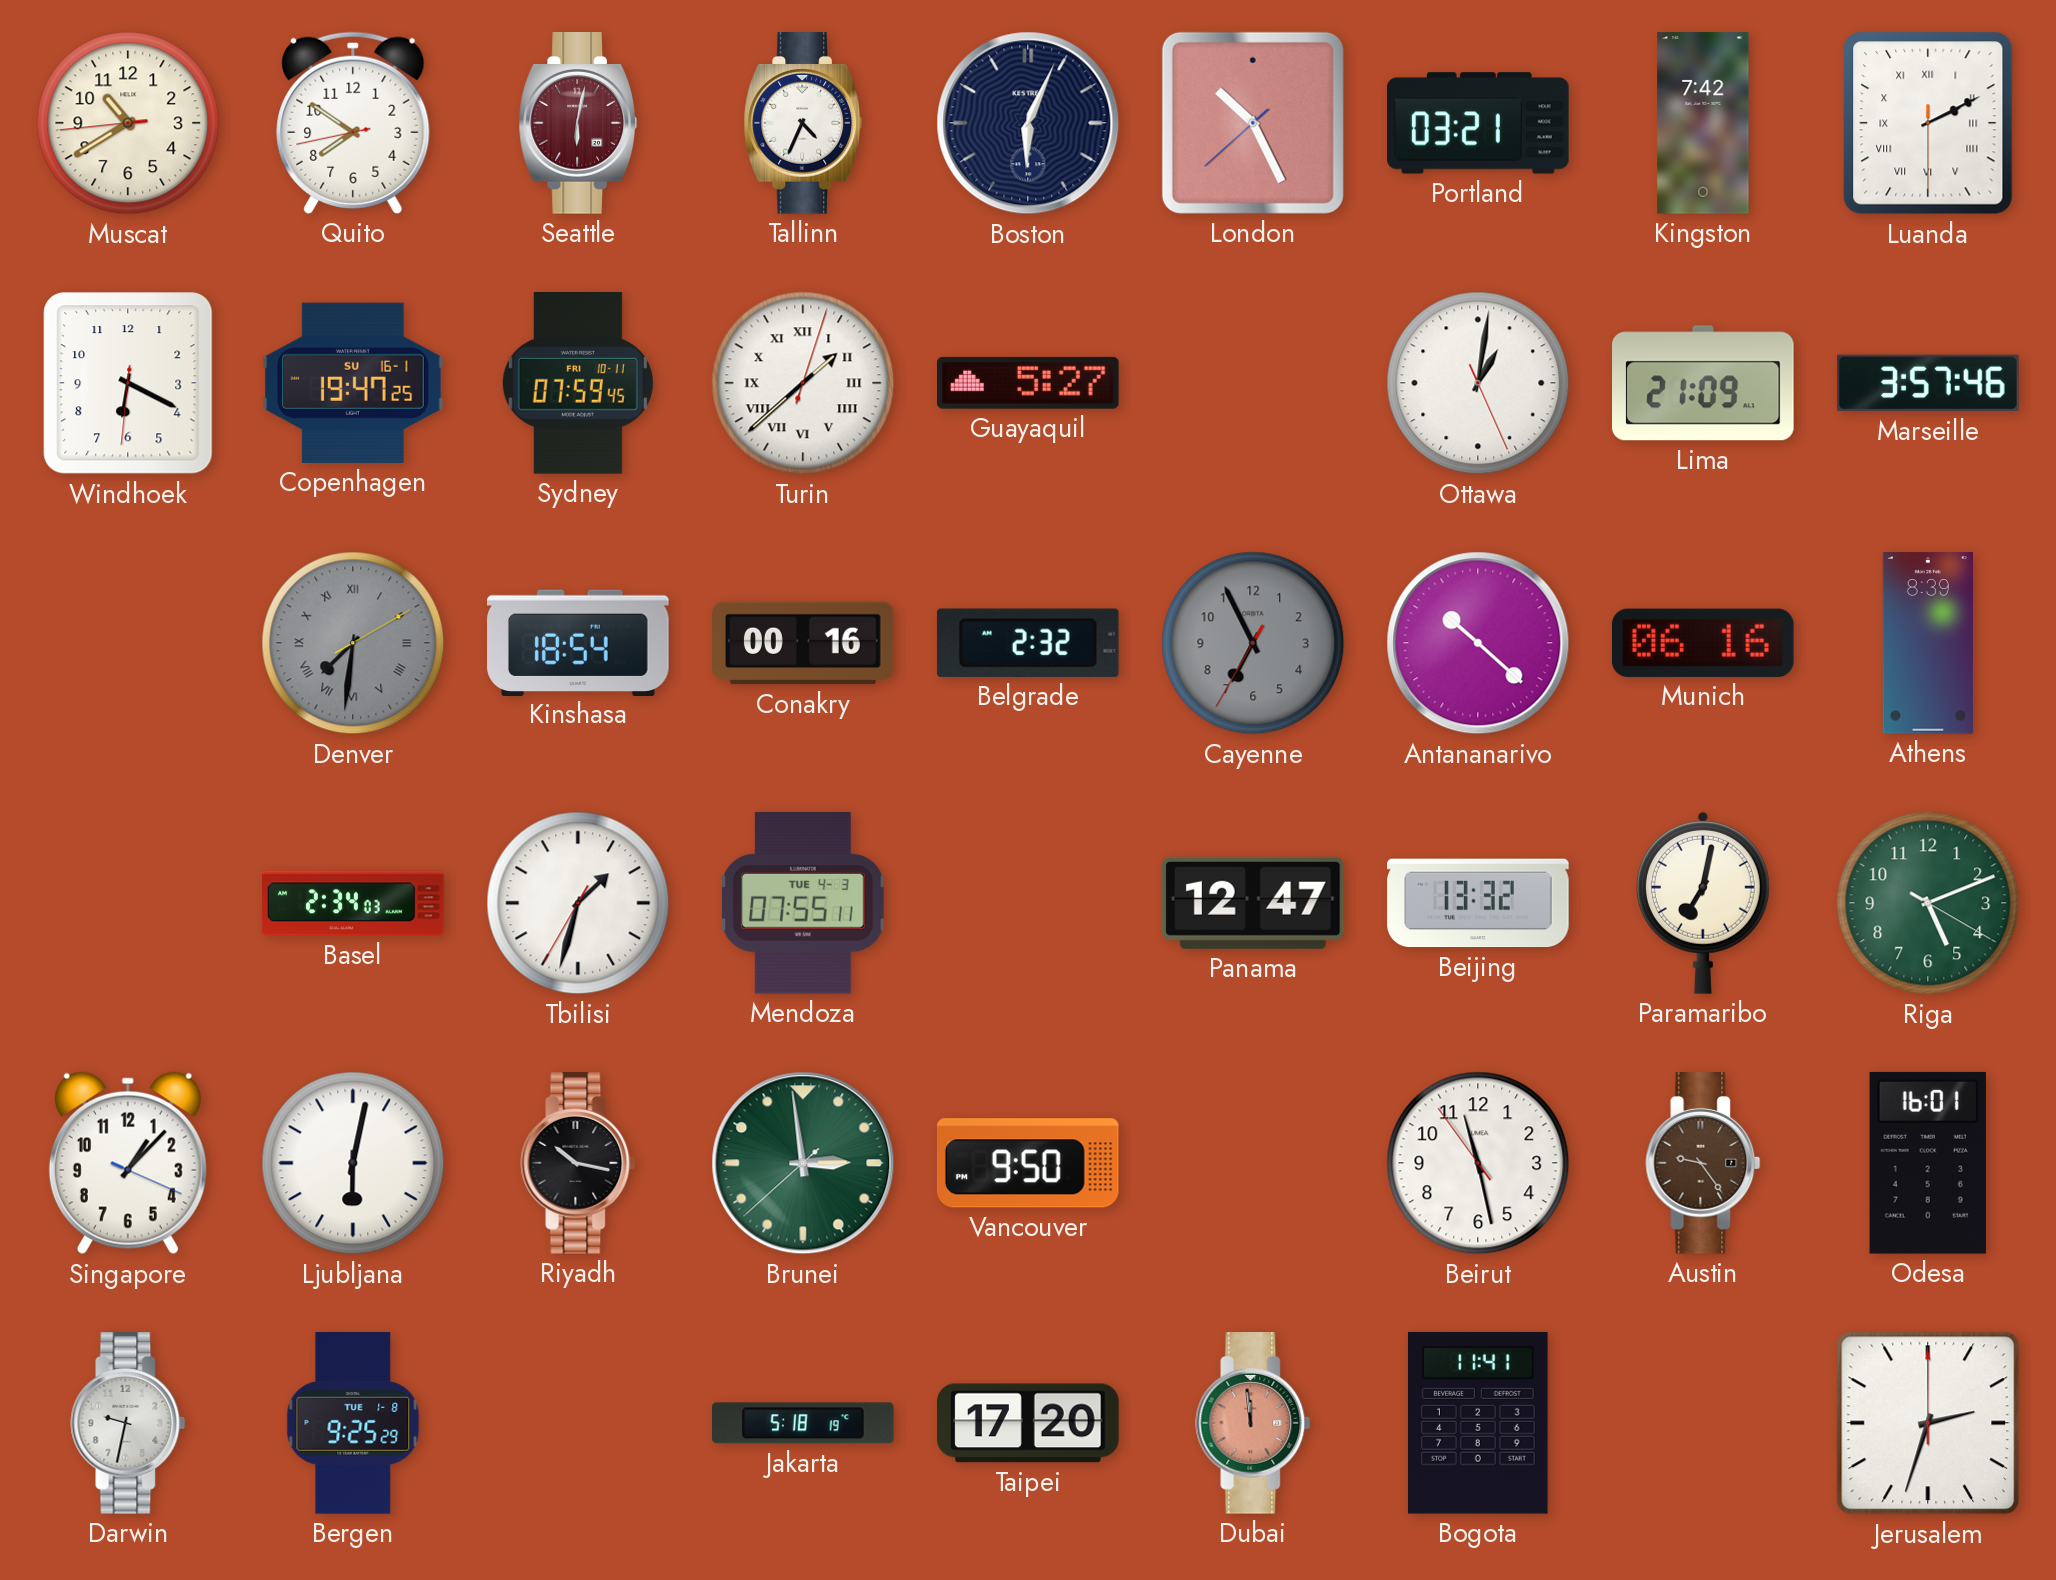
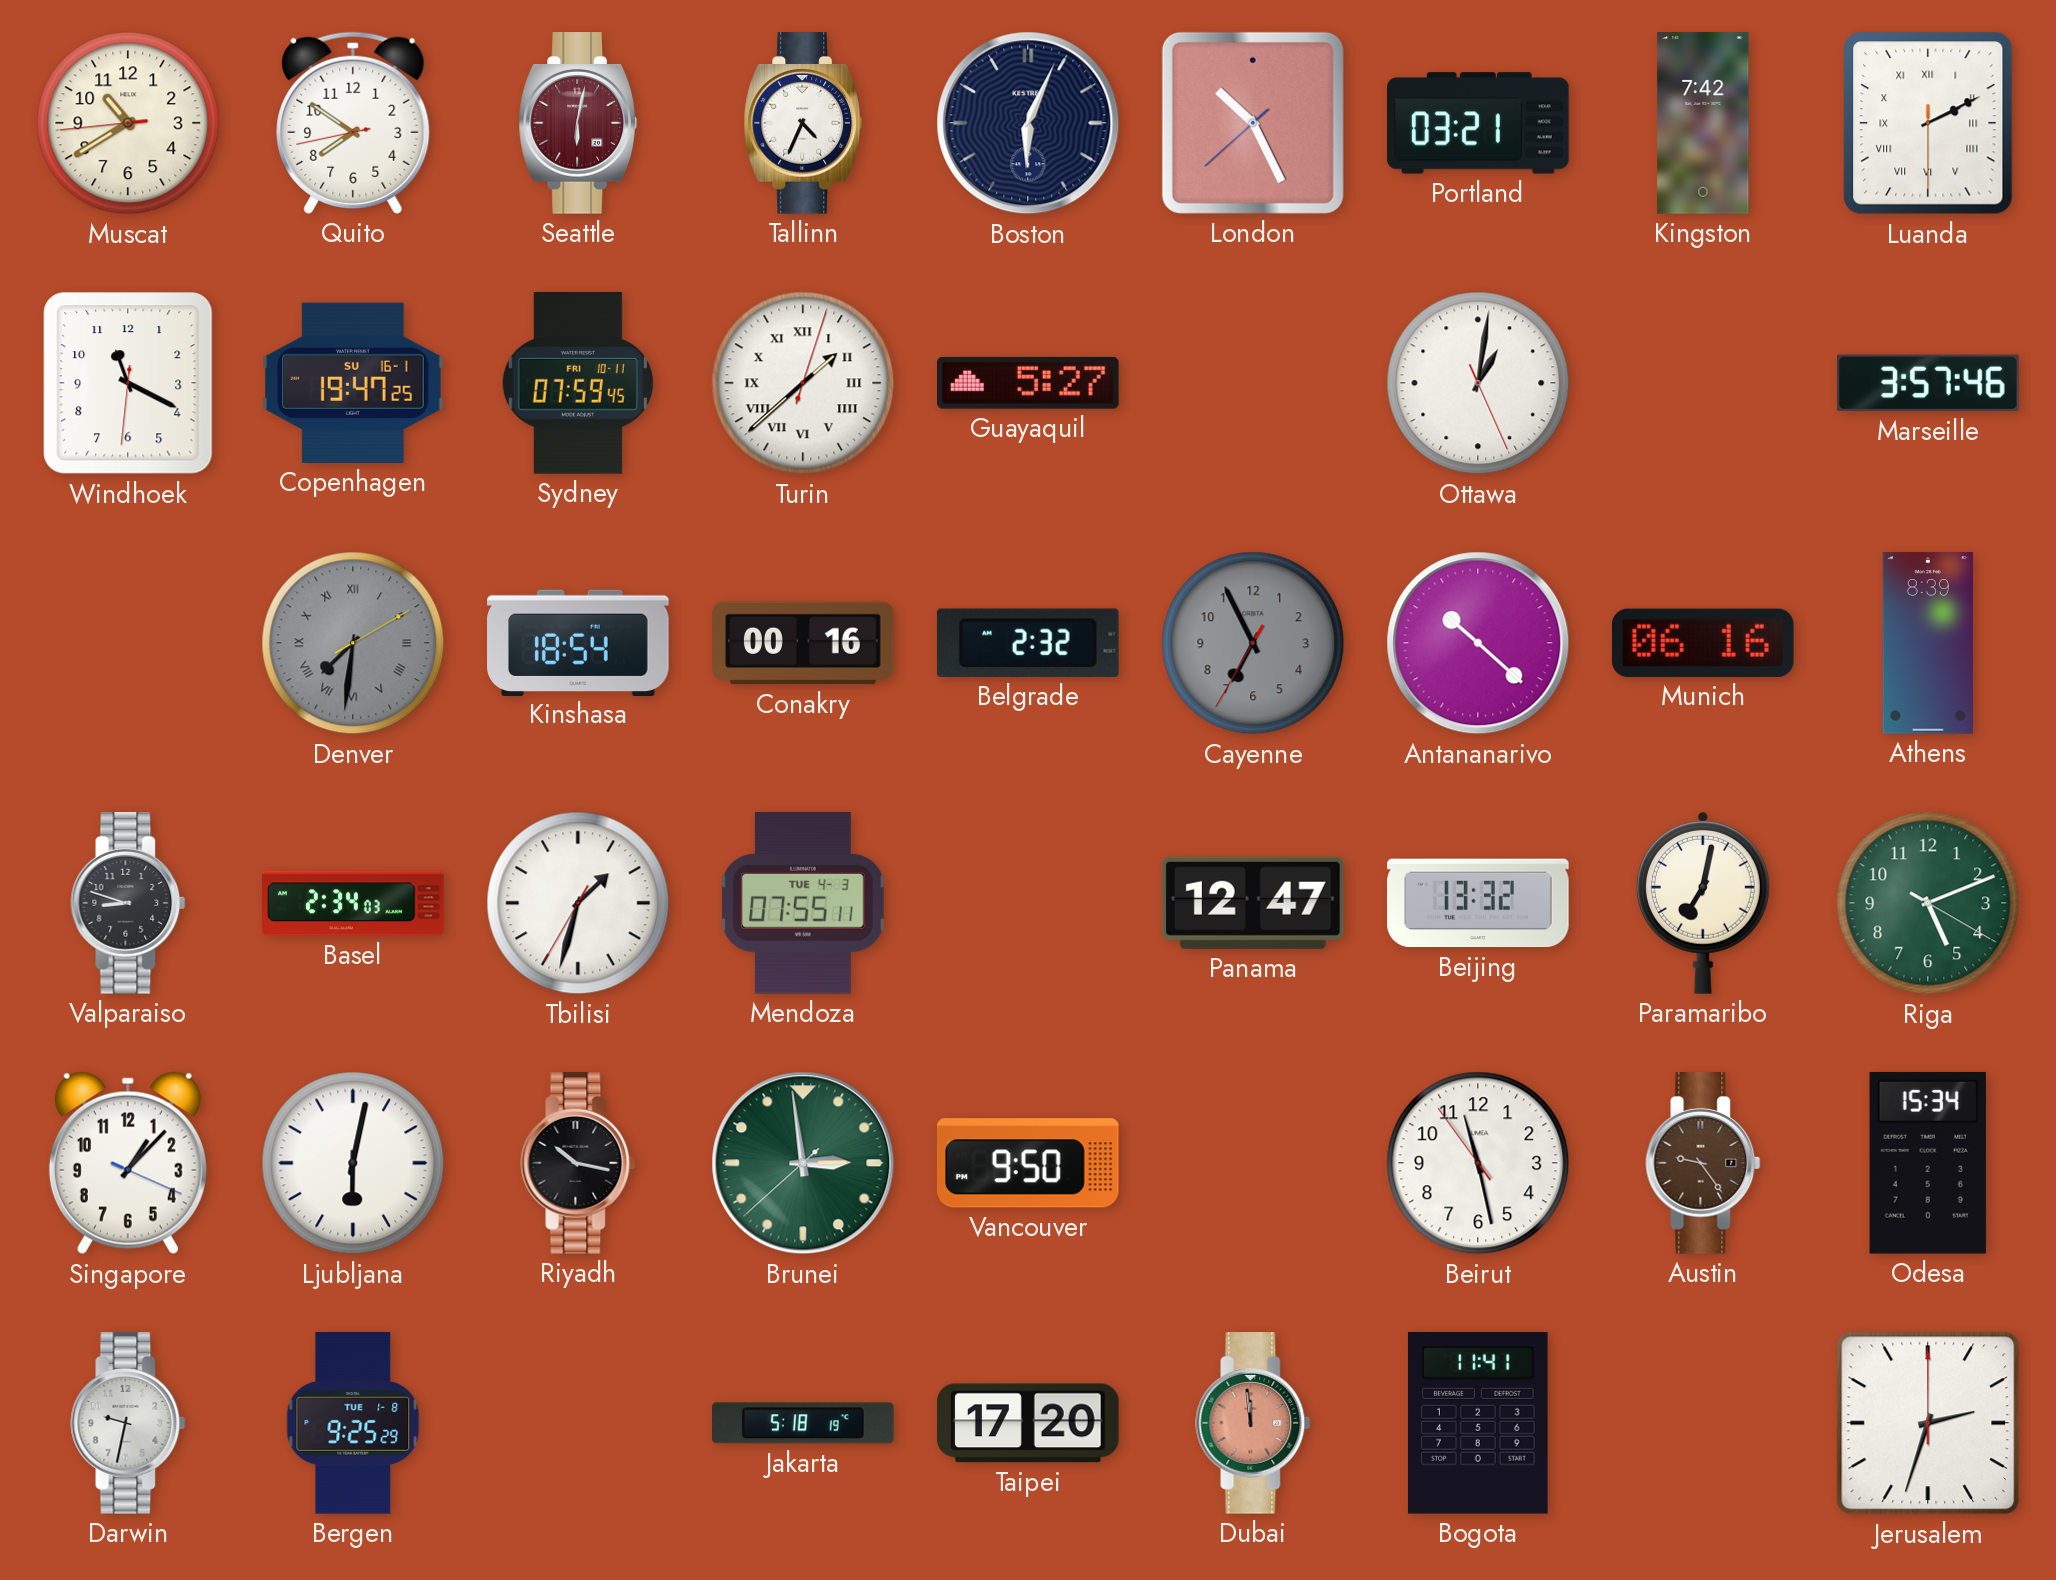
Windhoek: 6:19 -> 11:19 (128, 383)
Lima: 21:09 -> none (1704, 383)
Valparaiso: none -> 8:48 (128, 903)
Odesa: 16:01 -> 15:34 (1928, 1163)
